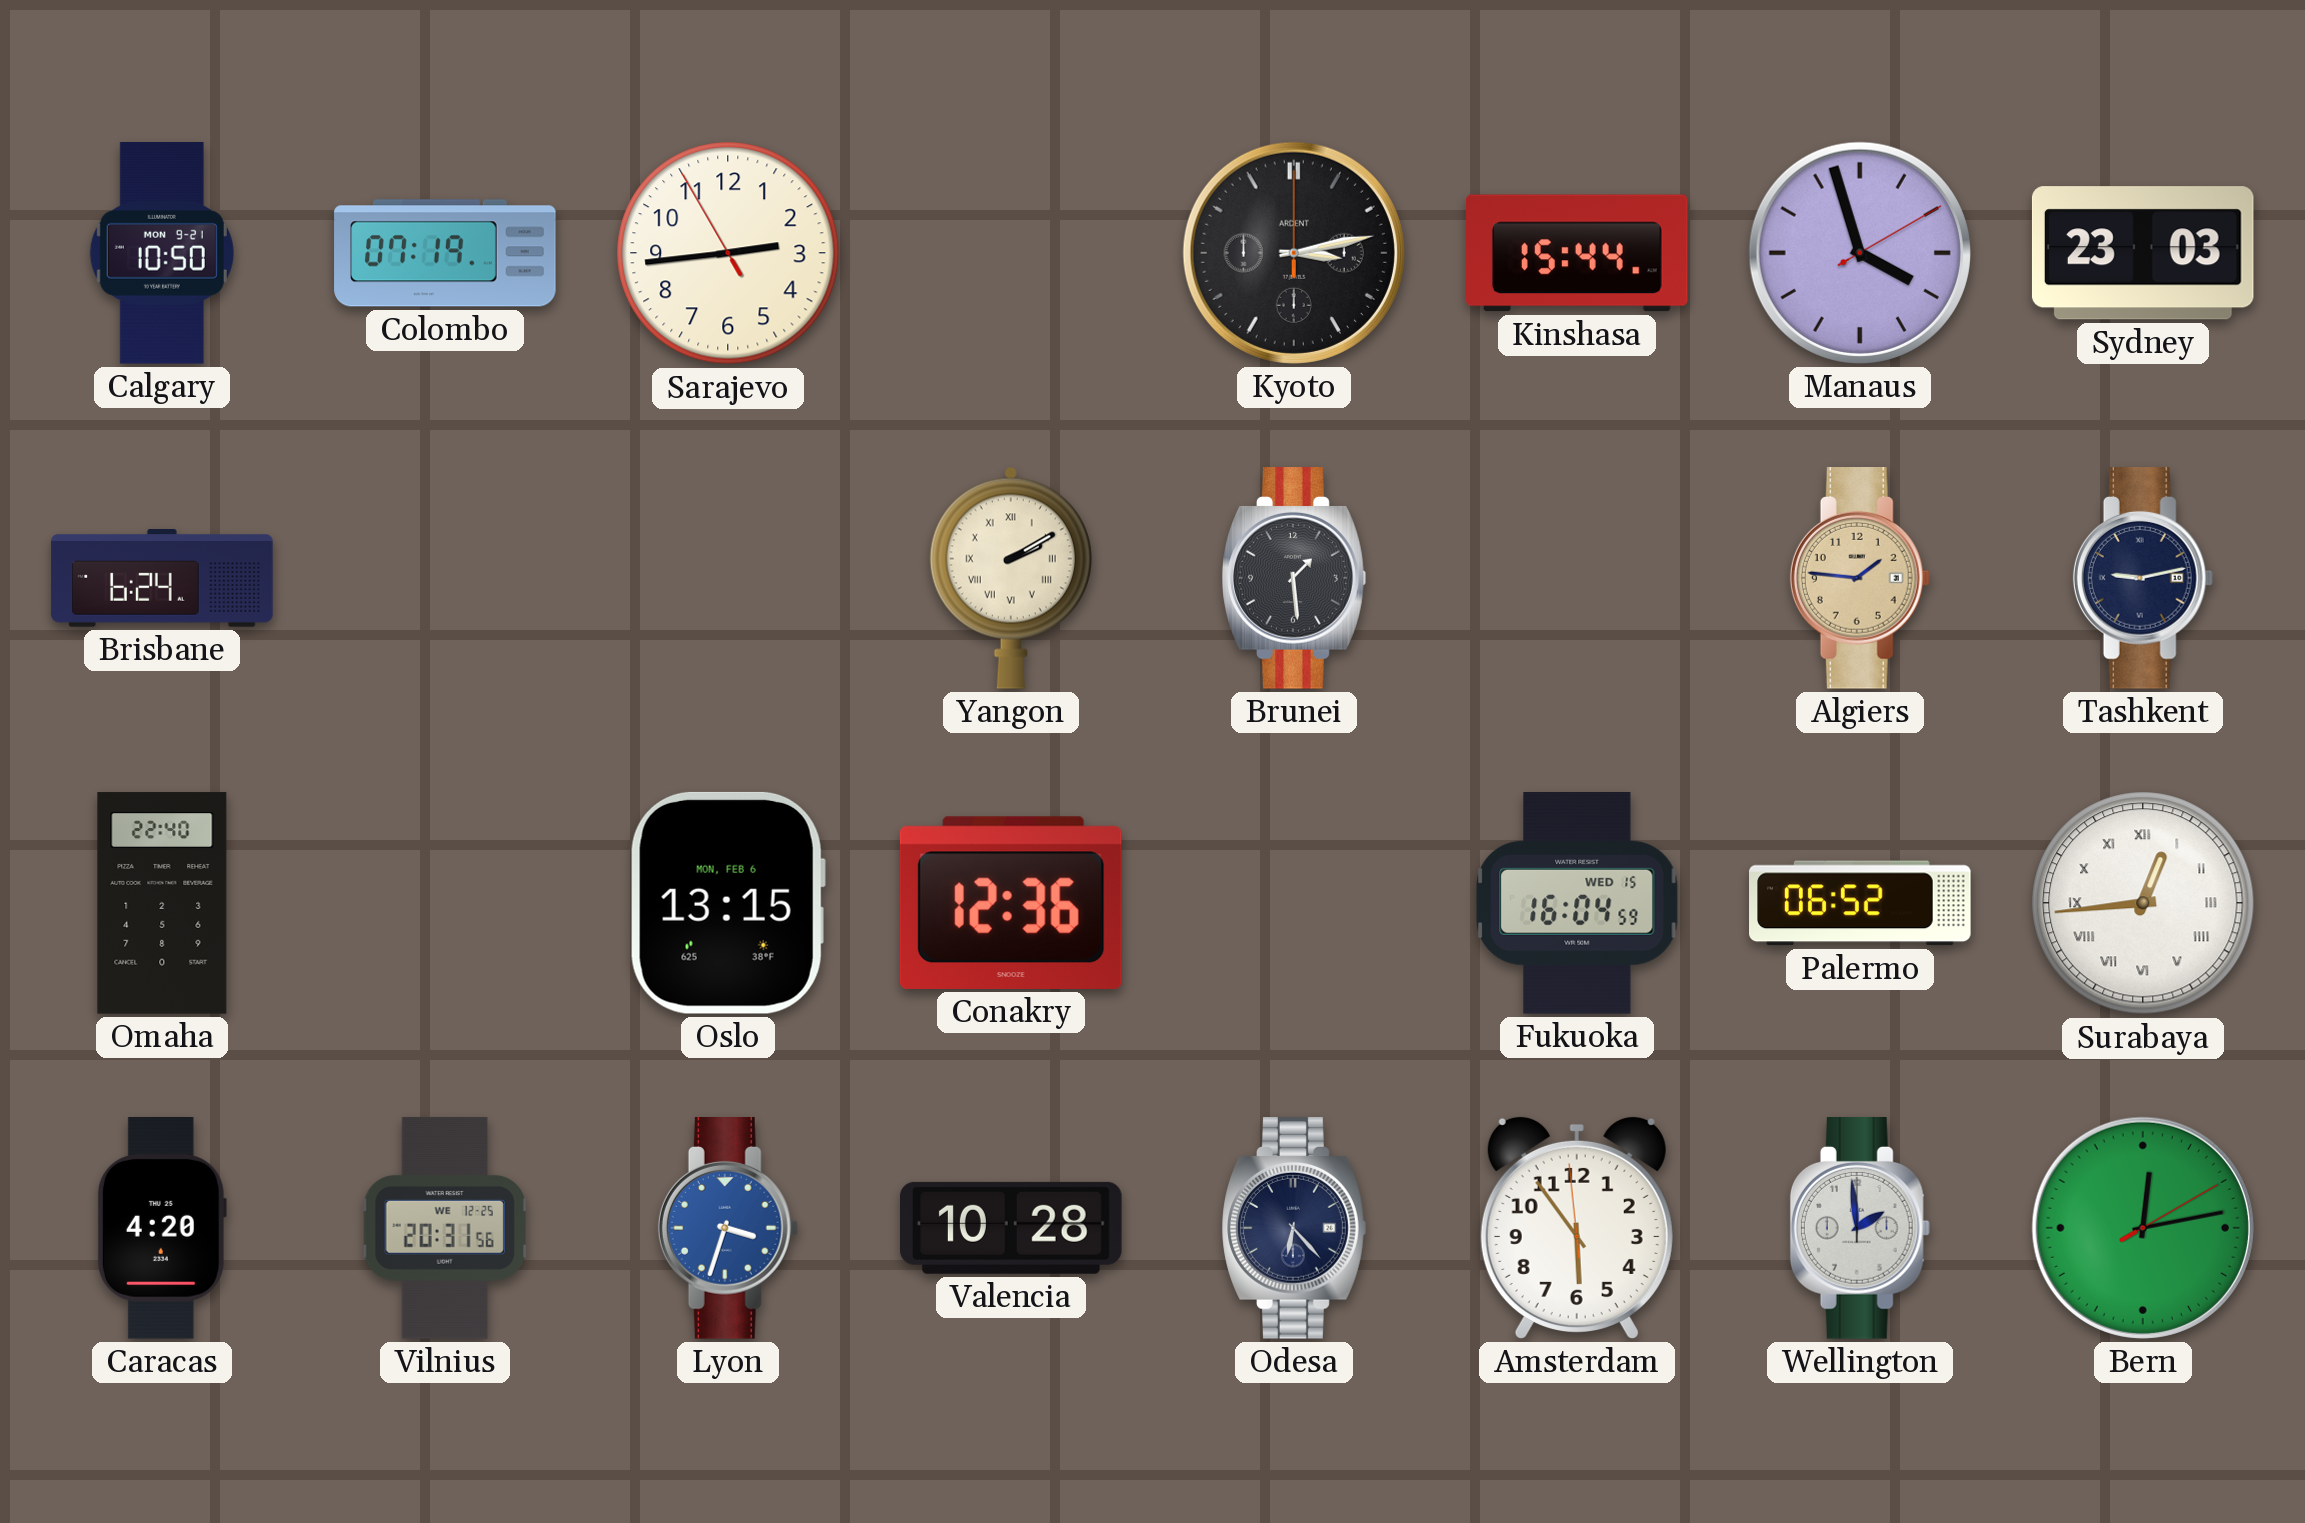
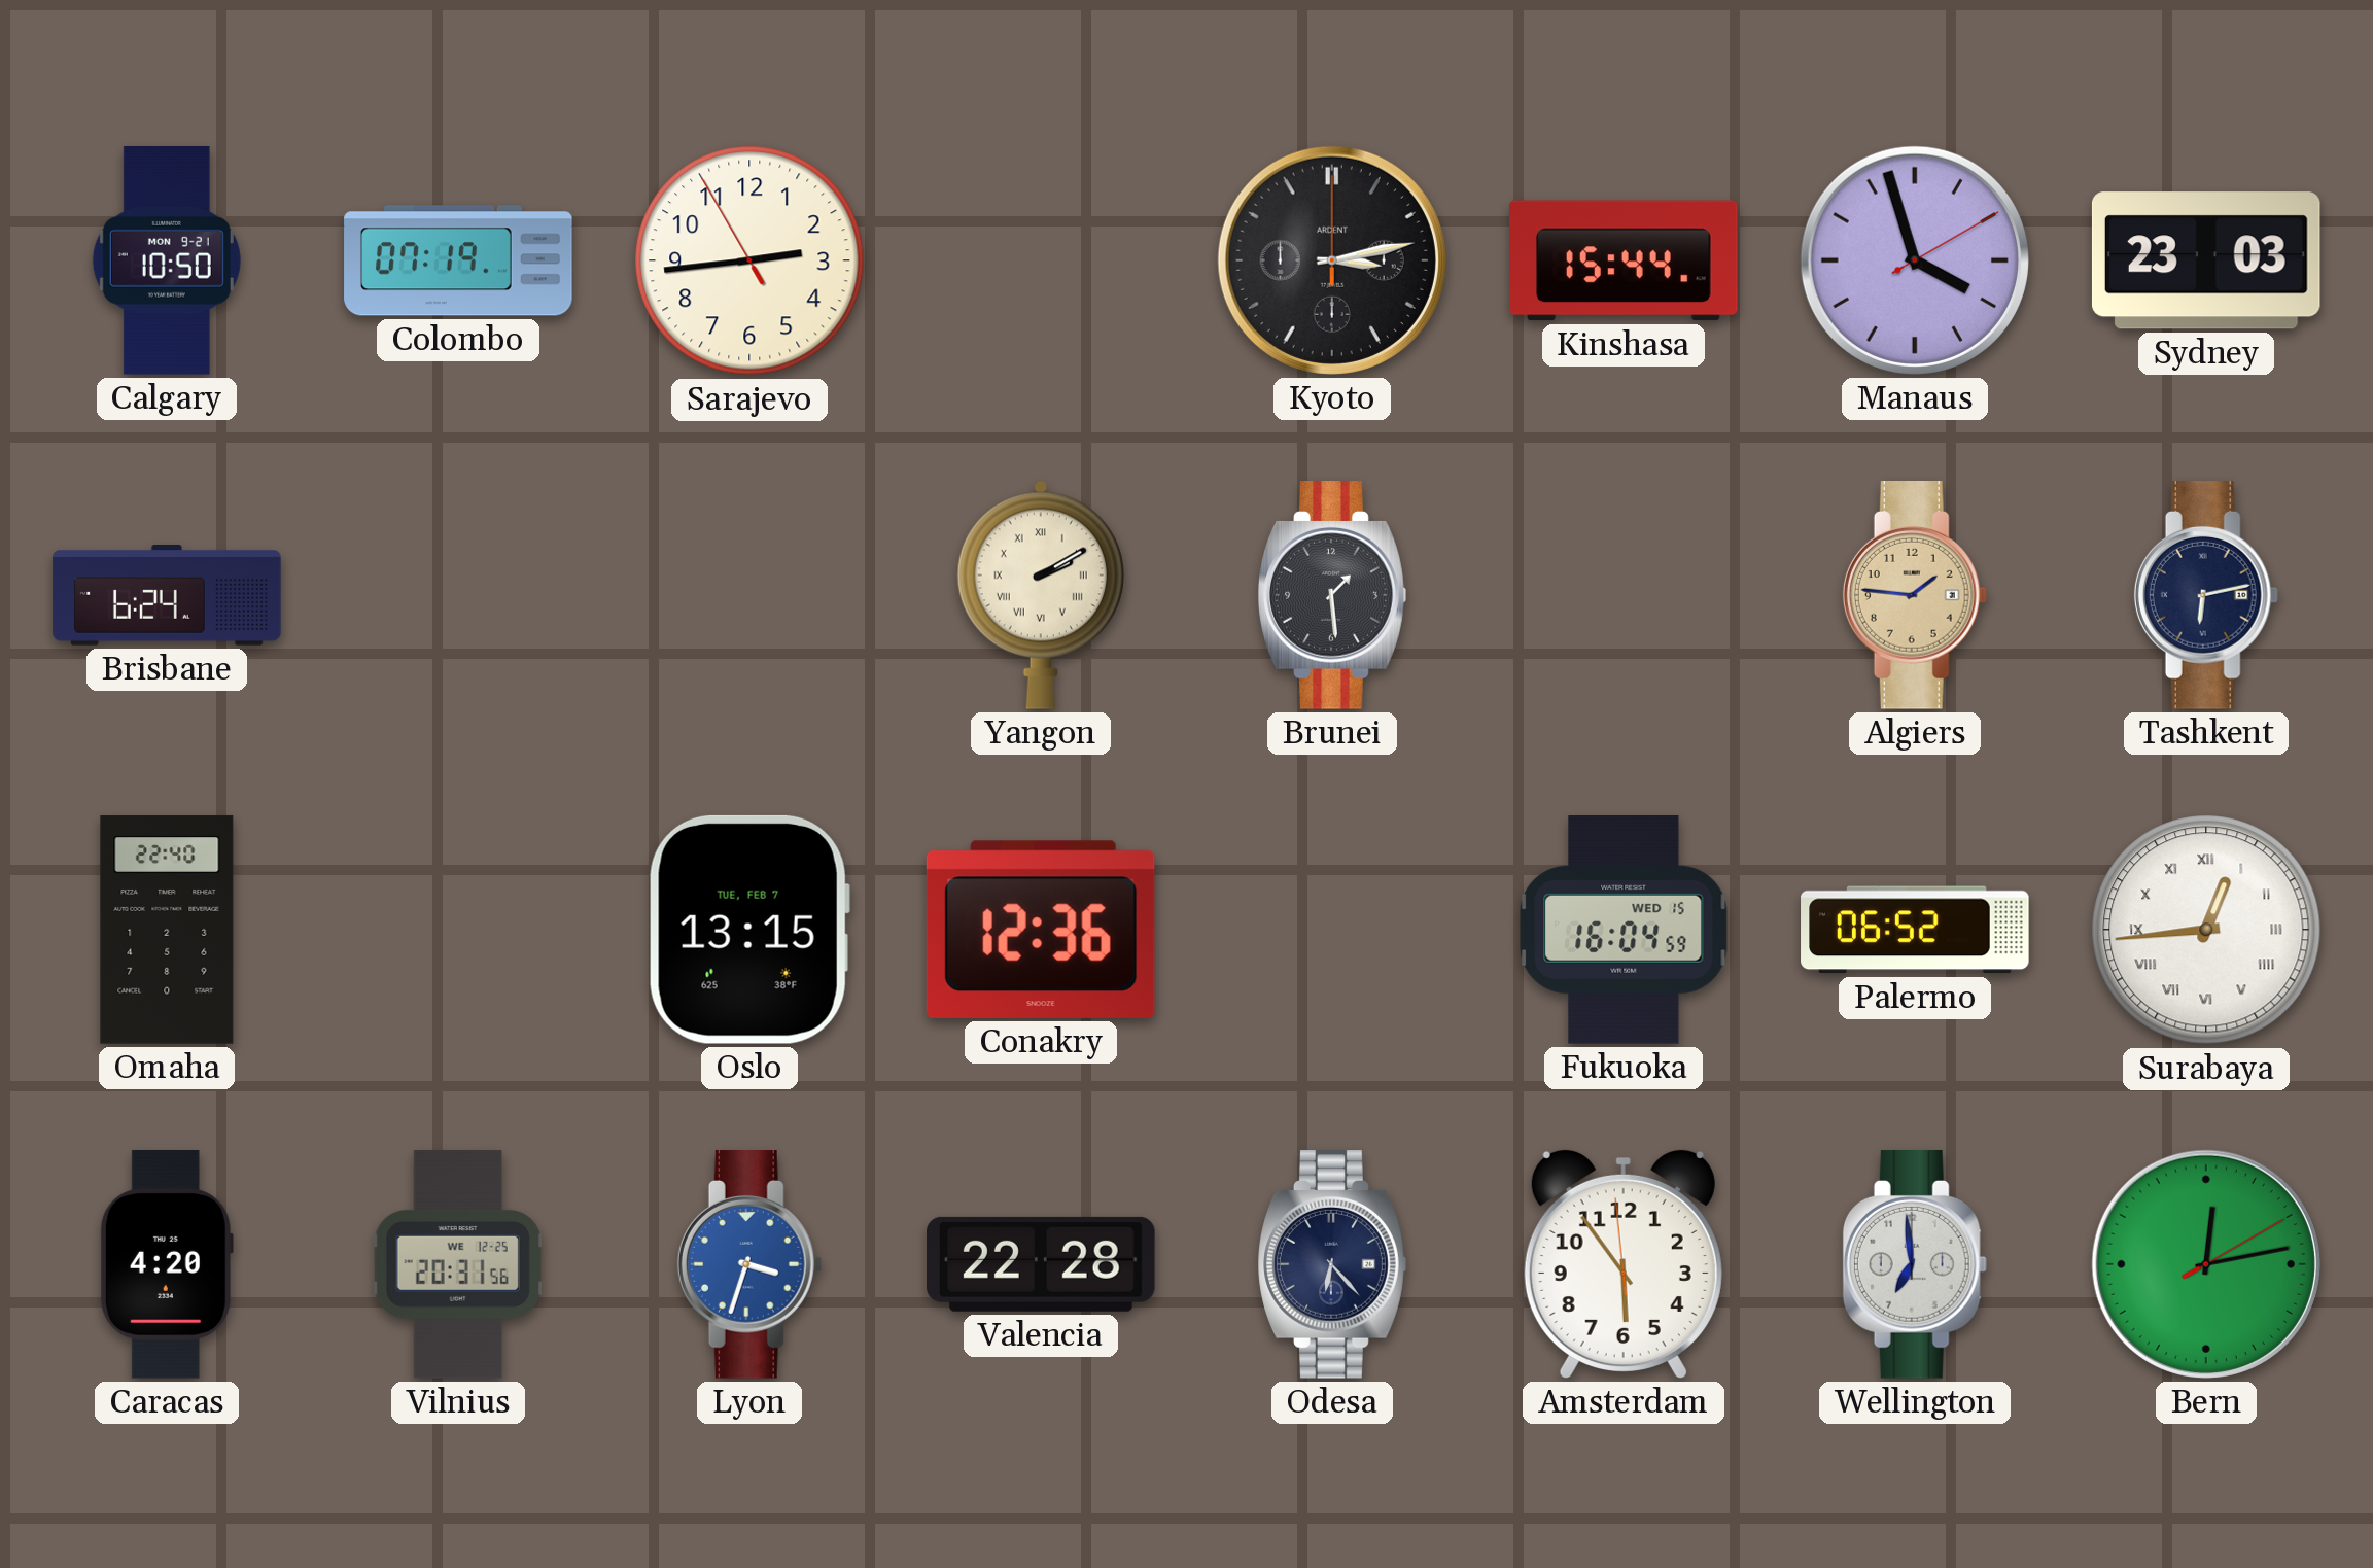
Tashkent: 9:13 -> 6:13 (2206, 596)
Oslo date: MON, FEB 6 -> TUE, FEB 7 (749, 930)
Valencia: 10:28 -> 22:28 (1042, 1264)
Wellington: 1:59 -> 6:59 (1915, 1265)
